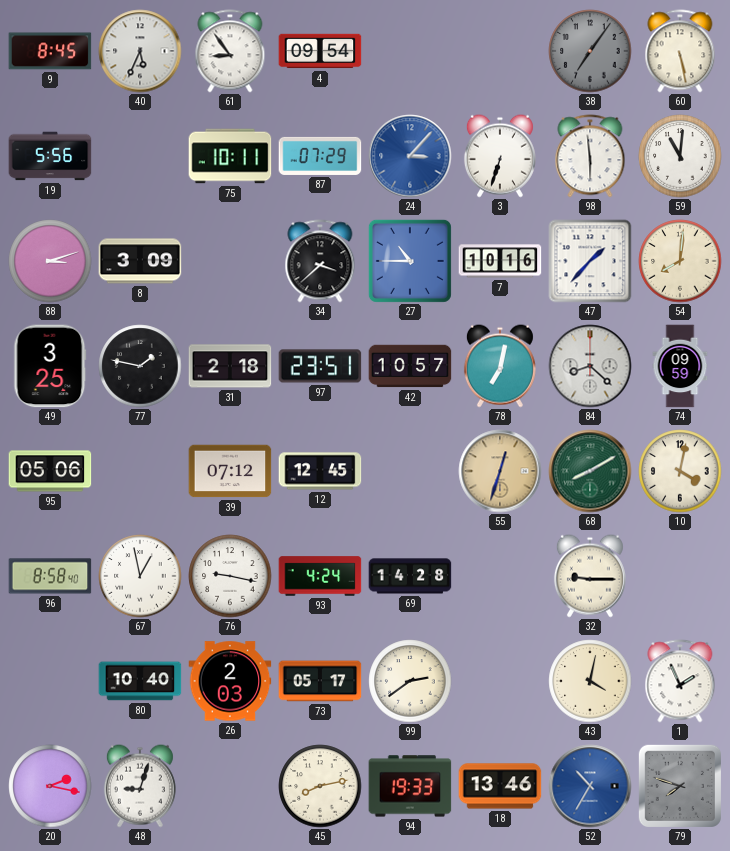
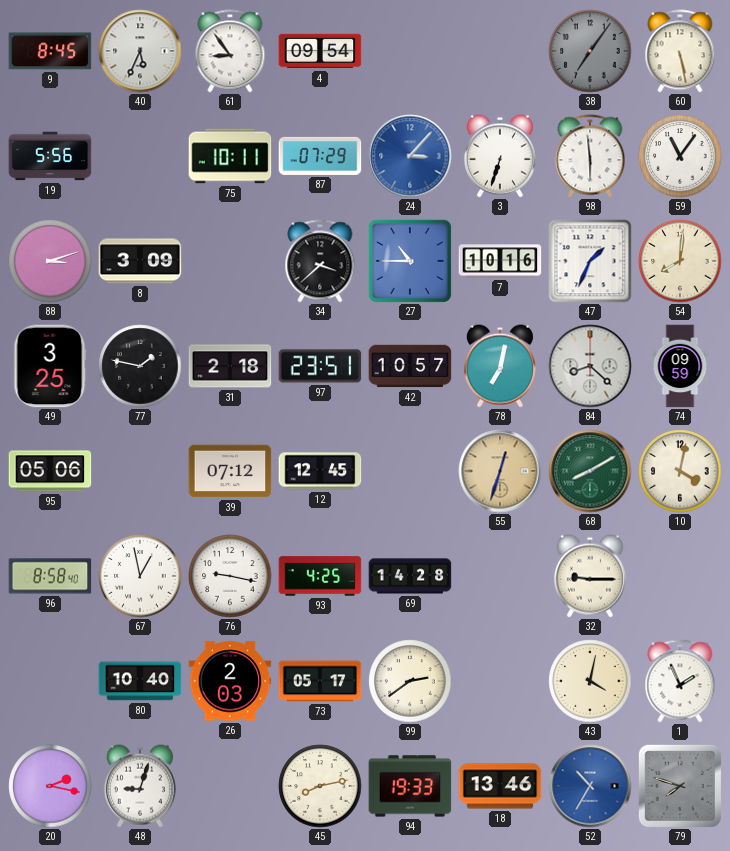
59: 11:01 -> 11:06 (680, 156)
47: 1:37 -> 1:34 (590, 261)
93: 4:24 -> 4:25 (320, 576)
